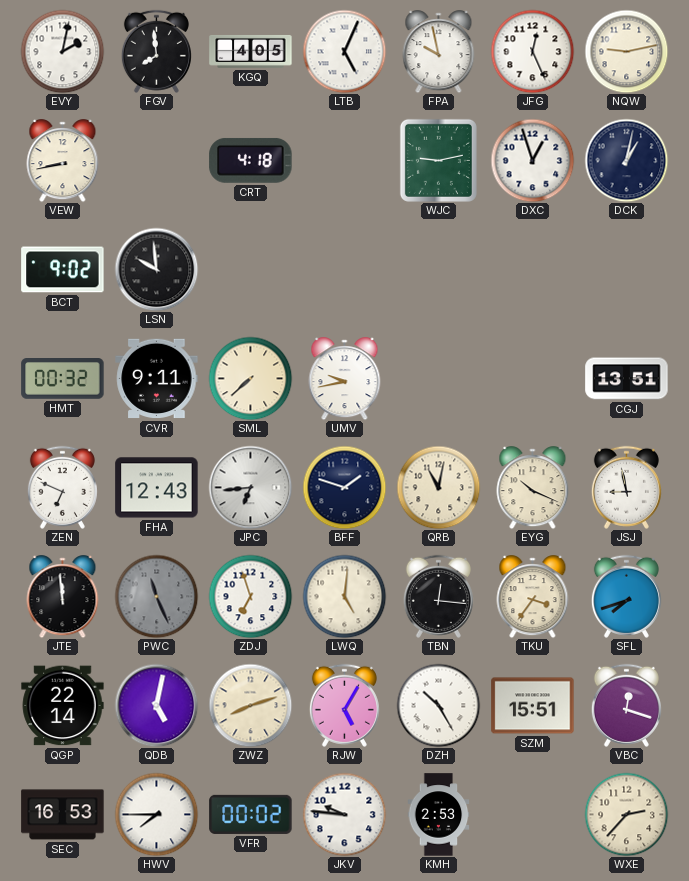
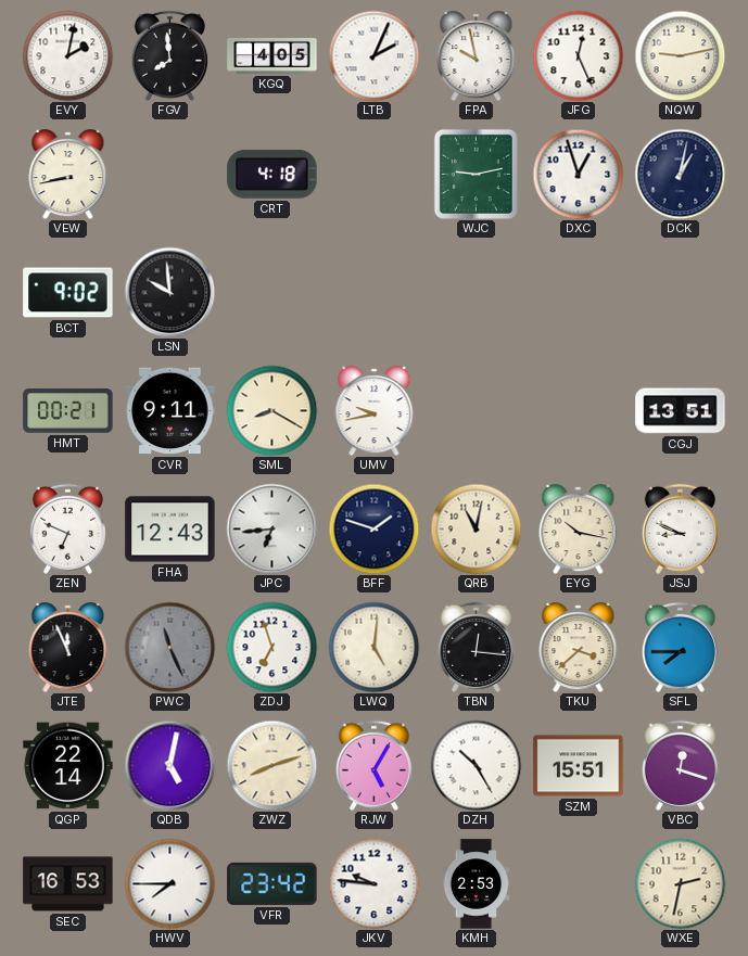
LTB: 5:04 -> 2:04 (373, 55)
HMT: 00:32 -> 00:21 (68, 411)
SML: 7:38 -> 8:20 (271, 410)
EYG: 10:19 -> 10:17 (579, 530)
JSJ: 8:58 -> 8:49 (680, 528)
JTE: 11:59 -> 11:56 (68, 648)
TKU: 3:36 -> 3:38 (579, 648)
SFL: 7:42 -> 7:45 (680, 647)
VFR: 00:02 -> 23:42 (272, 883)
WXE: 2:37 -> 2:32 (680, 883)
